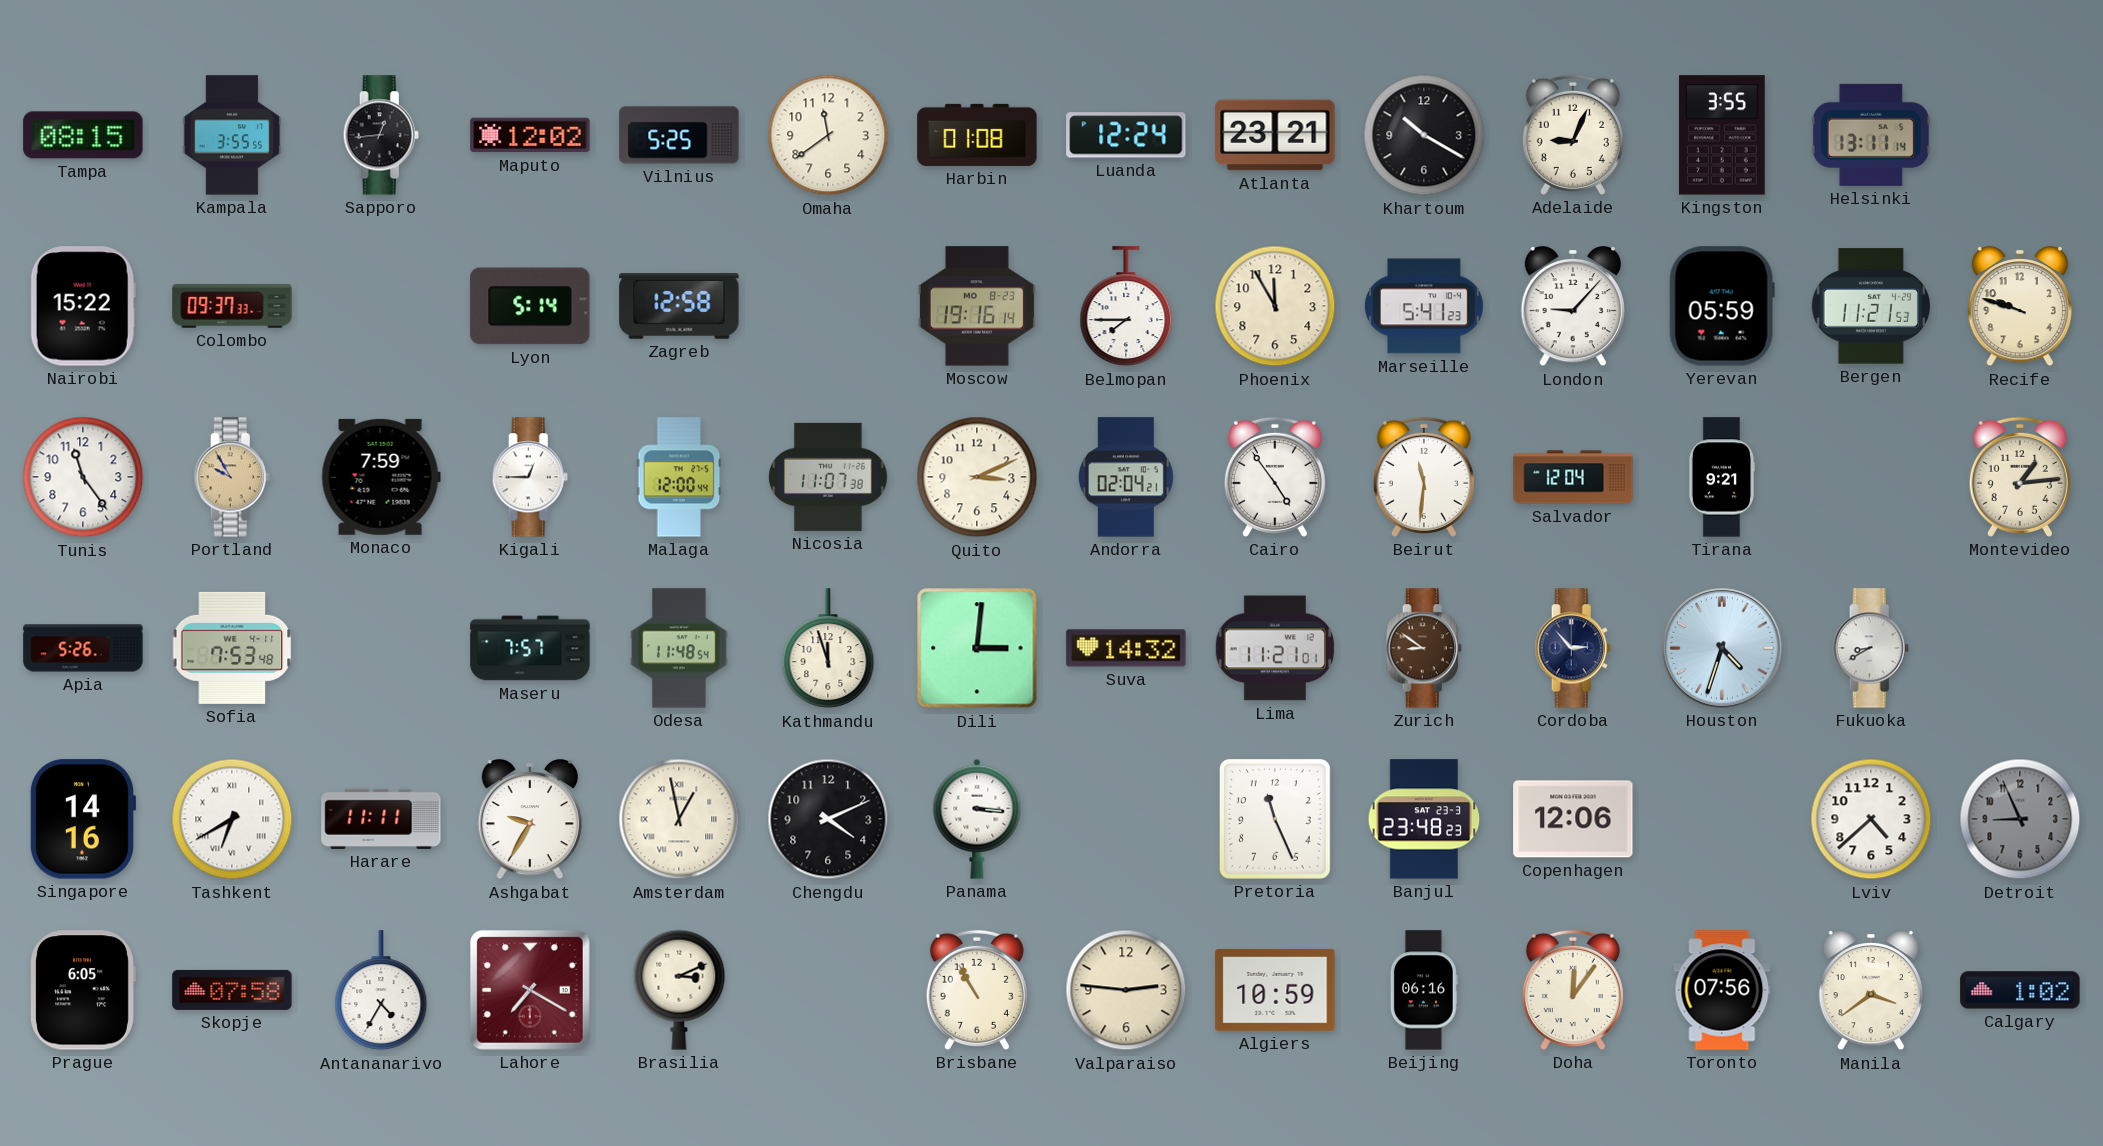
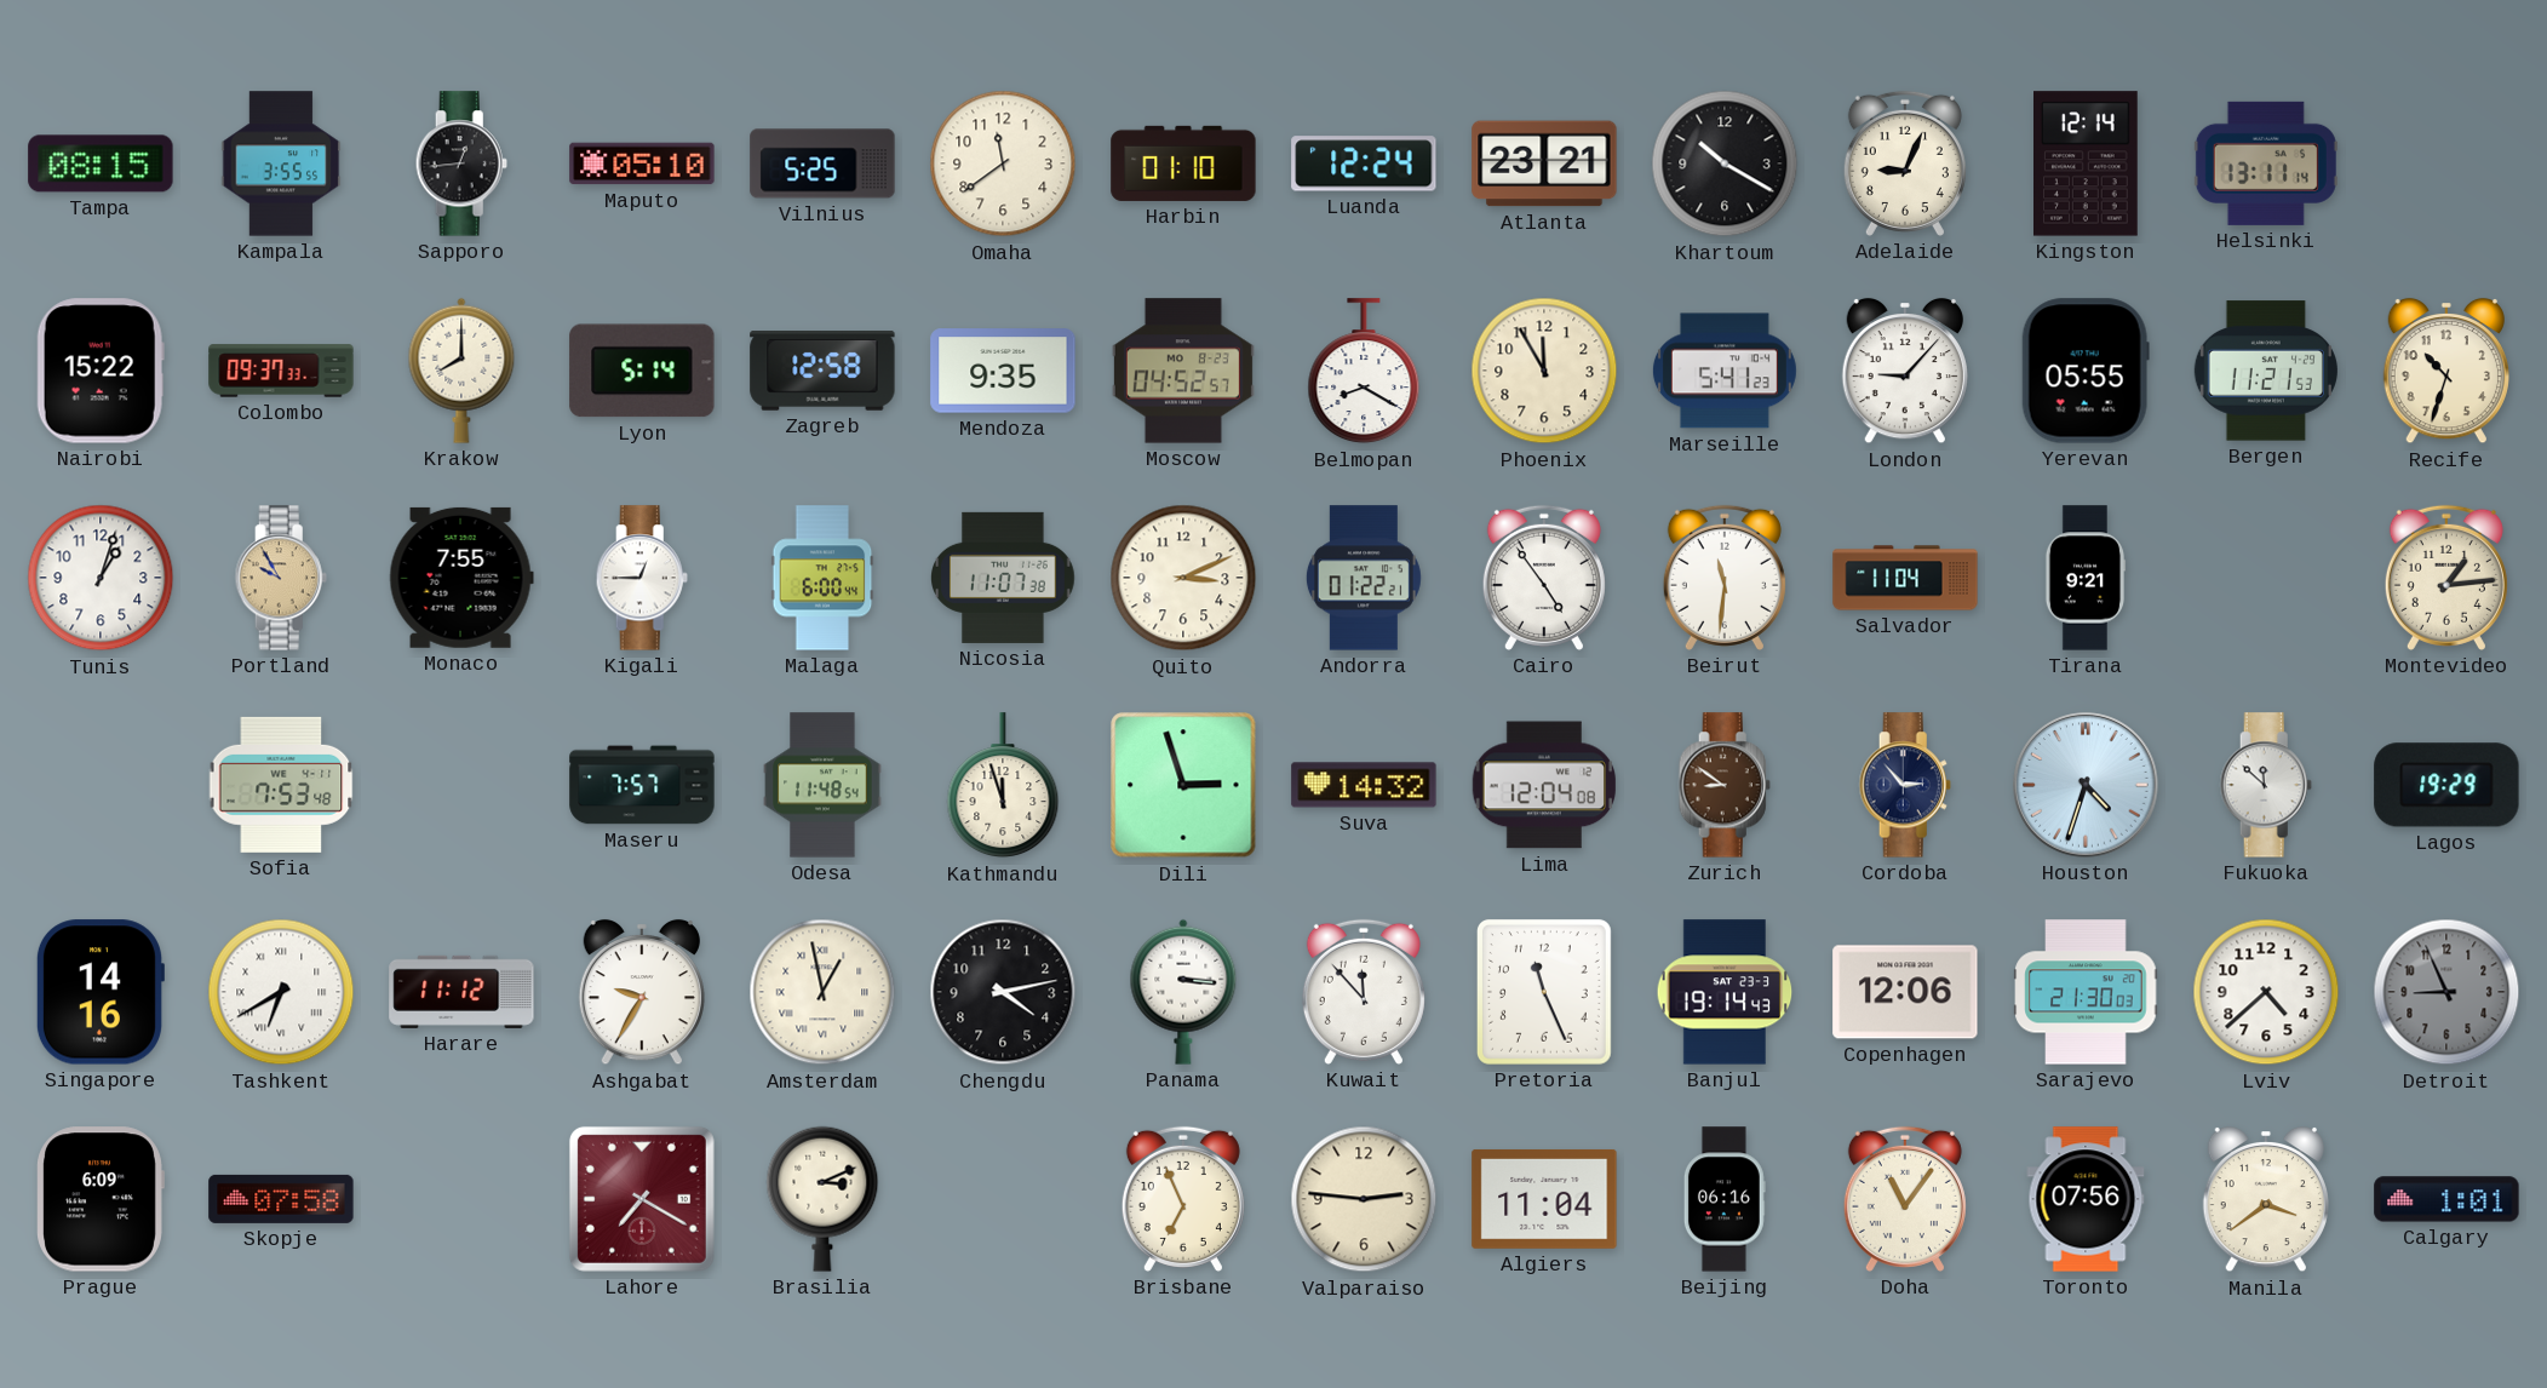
Maputo: 12:02 -> 05:10 (642, 164)
Harbin: 01:08 -> 01:10 (1183, 164)
Kingston: 3:55 -> 12:14 (2087, 164)
Krakow: none -> 8:00 (461, 371)
Mendoza: none -> 9:35 (1003, 371)
Moscow: 19:16 -> 04:52 (1183, 371)
Belmopan: 7:45 -> 8:20 (1364, 372)
Yerevan: 05:59 -> 05:55 (2086, 371)
Recife: 9:48 -> 10:33 (2446, 371)
Tunis: 11:24 -> 1:03 (101, 578)
Monaco: 7:59 -> 7:55 (461, 578)
Malaga: 12:00 -> 6:00 (822, 578)
Andorra: 02:04 -> 01:22 (1364, 578)
Salvador: 12:04 -> 11:04 (1905, 578)
Apia: 5:26 -> none (83, 648)
Dili: 3:01 -> 2:57 (1183, 785)
Lima: 11:21 -> 12:04 (1543, 785)
Fukuoka: 8:40 -> 11:52 (2266, 785)
Lagos: none -> 19:29 (2446, 785)
Harare: 11:11 -> 11:12 (461, 992)
Chengdu: 4:11 -> 4:13 (1003, 992)
Kuwait: none -> 11:53 (1364, 992)
Banjul: 23:48 -> 19:14 (1725, 992)
Sarajevo: none -> 21:30 (2086, 992)
Prague: 6:05 -> 6:09 (101, 1199)
Antananarivo: 4:35 -> none (381, 991)
Brisbane: 10:55 -> 6:56 (1183, 1199)
Algiers: 10:59 -> 11:04 (1544, 1199)
Doha: 12:06 -> 11:06 (1905, 1199)
Calgary: 1:02 -> 1:01 (2446, 1199)
